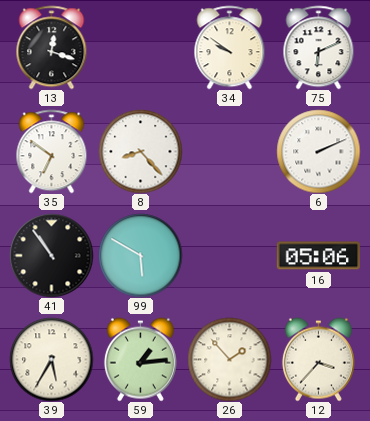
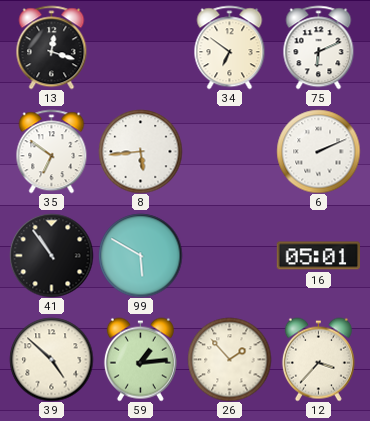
34: 9:51 -> 6:51 (230, 47)
8: 8:23 -> 5:44 (140, 151)
16: 05:06 -> 05:01 (318, 256)
39: 5:35 -> 4:52 (51, 359)
